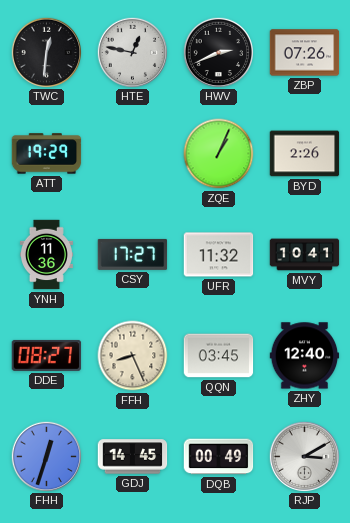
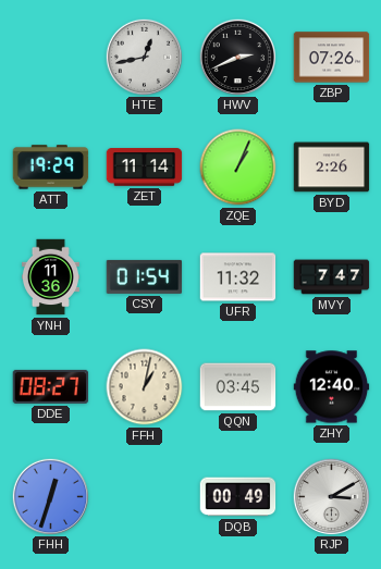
TWC: 12:31 -> none (46, 52)
HTE: 12:47 -> 12:43 (144, 57)
ZET: none -> 11:14 (145, 168)
CSY: 17:27 -> 01:54 (145, 276)
MVY: 10:41 -> 7:47 (332, 277)
FFH: 8:26 -> 1:02 (145, 387)
GDJ: 14:45 -> none (133, 457)
